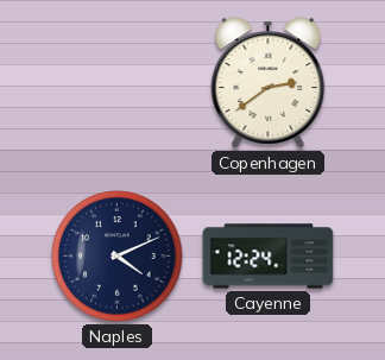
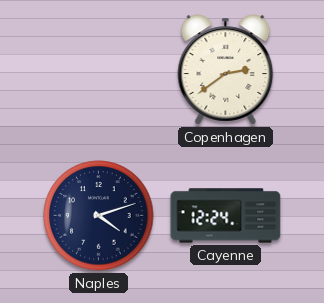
Naples: 4:11 -> 4:12 (99, 216)
